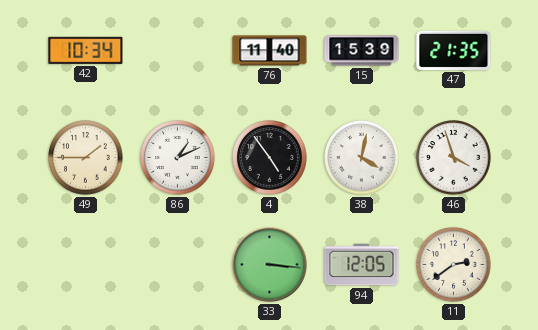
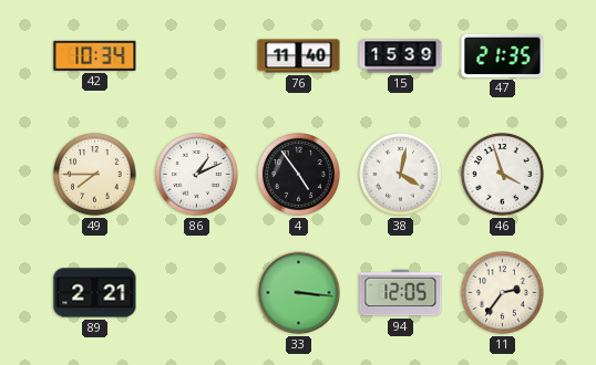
49: 1:45 -> 7:45 (95, 175)
89: none -> 2:21 (95, 293)
11: 2:39 -> 2:36 (503, 293)
